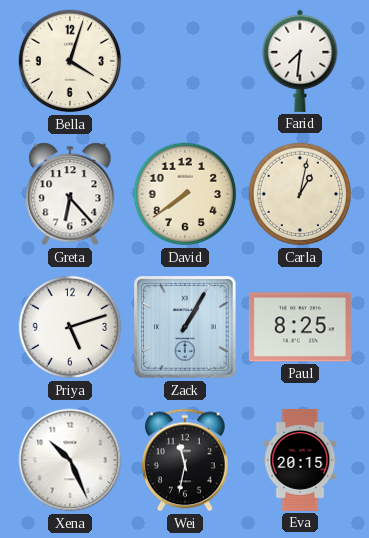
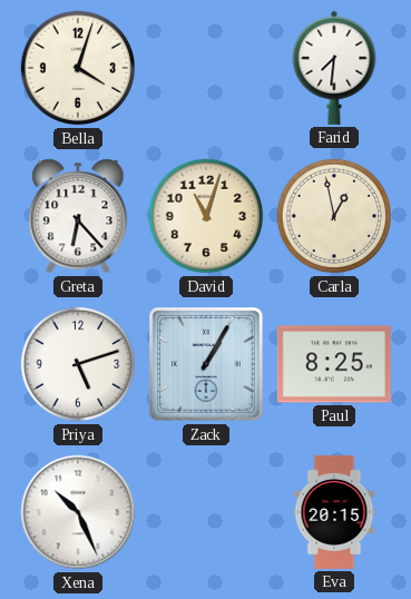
David: 7:39 -> 11:03 (206, 216)
Carla: 1:02 -> 12:58 (334, 216)
Wei: 11:32 -> none (185, 460)
